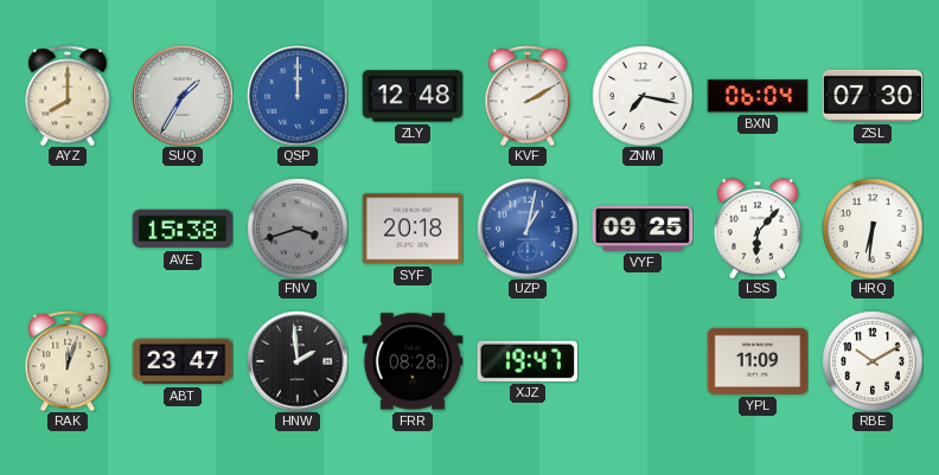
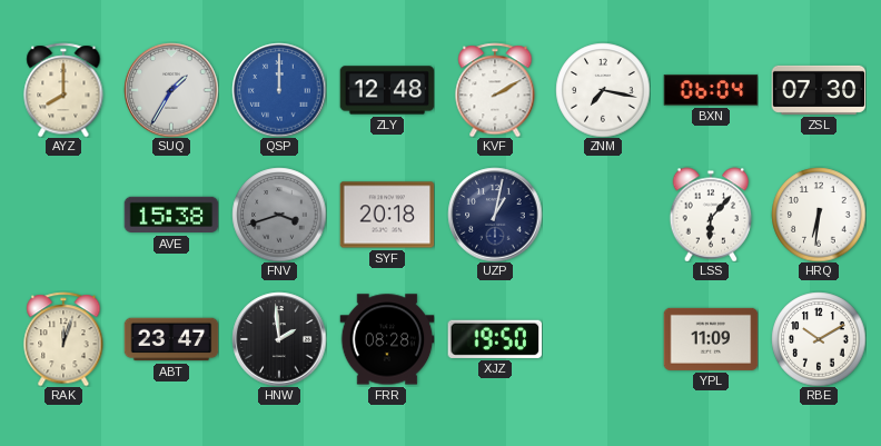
UZP dial: blue -> navy (495, 215)
VYF: 09:25 -> none (643, 229)
XJZ: 19:47 -> 19:50 (495, 339)
